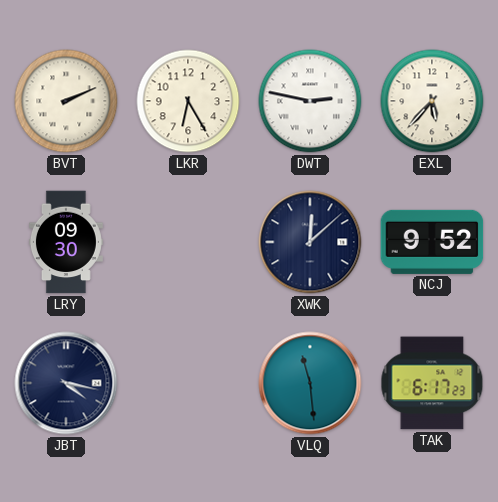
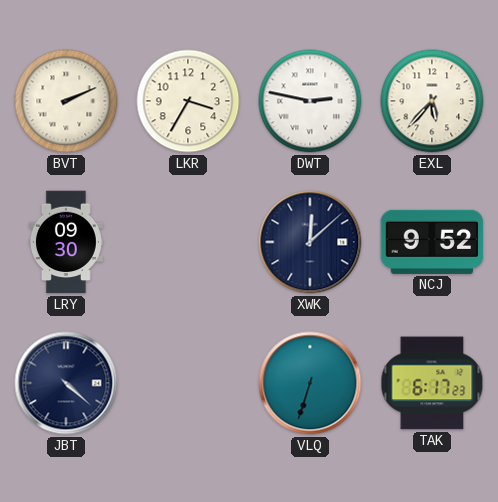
LKR: 6:25 -> 3:35 (188, 101)
JBT: 4:17 -> 4:22 (66, 383)
VLQ: 11:29 -> 6:33 (310, 383)
